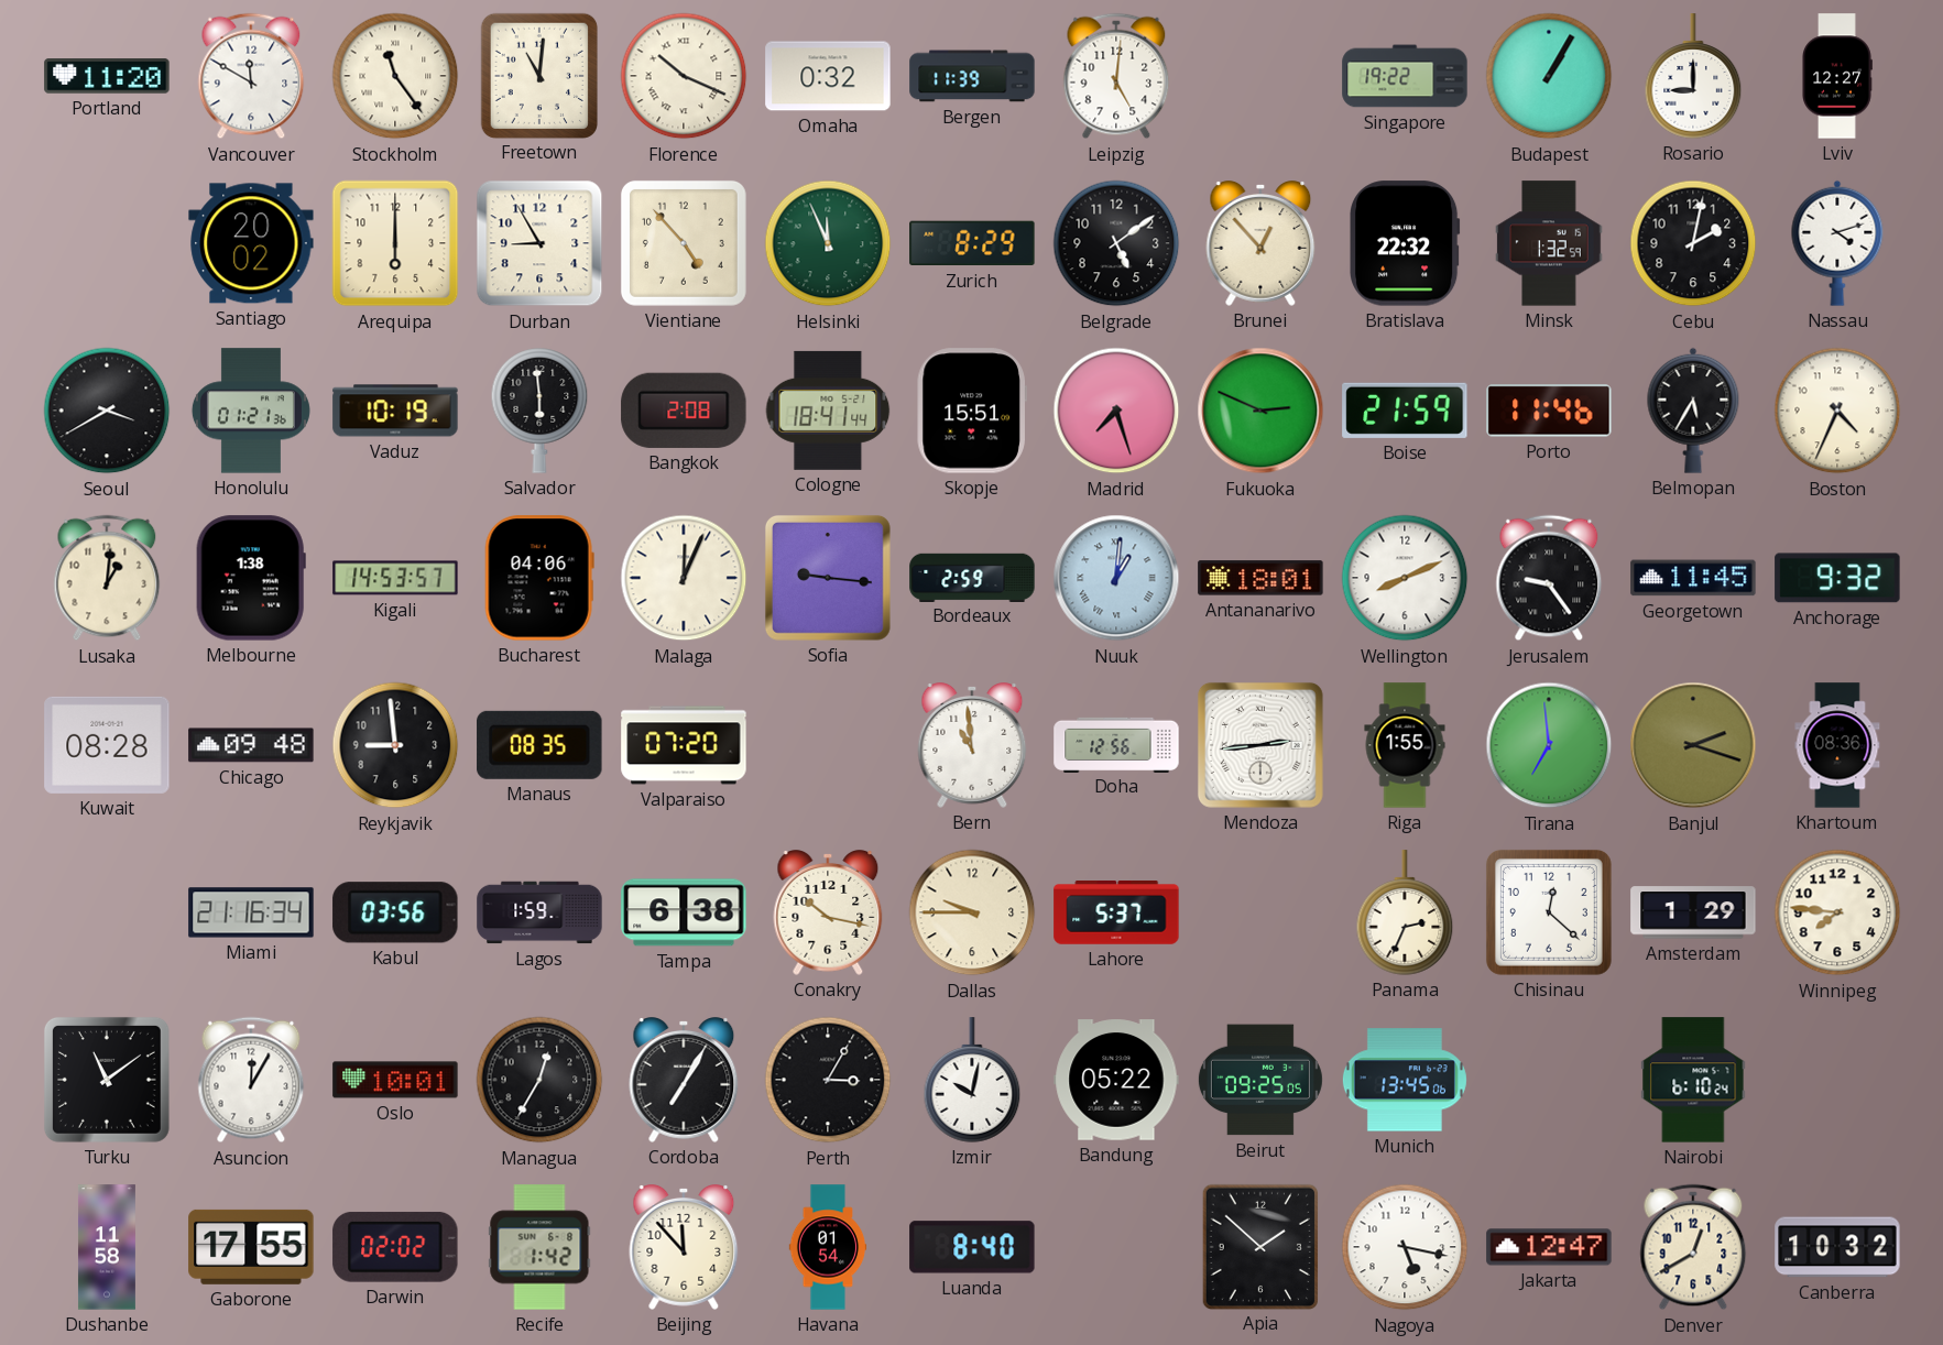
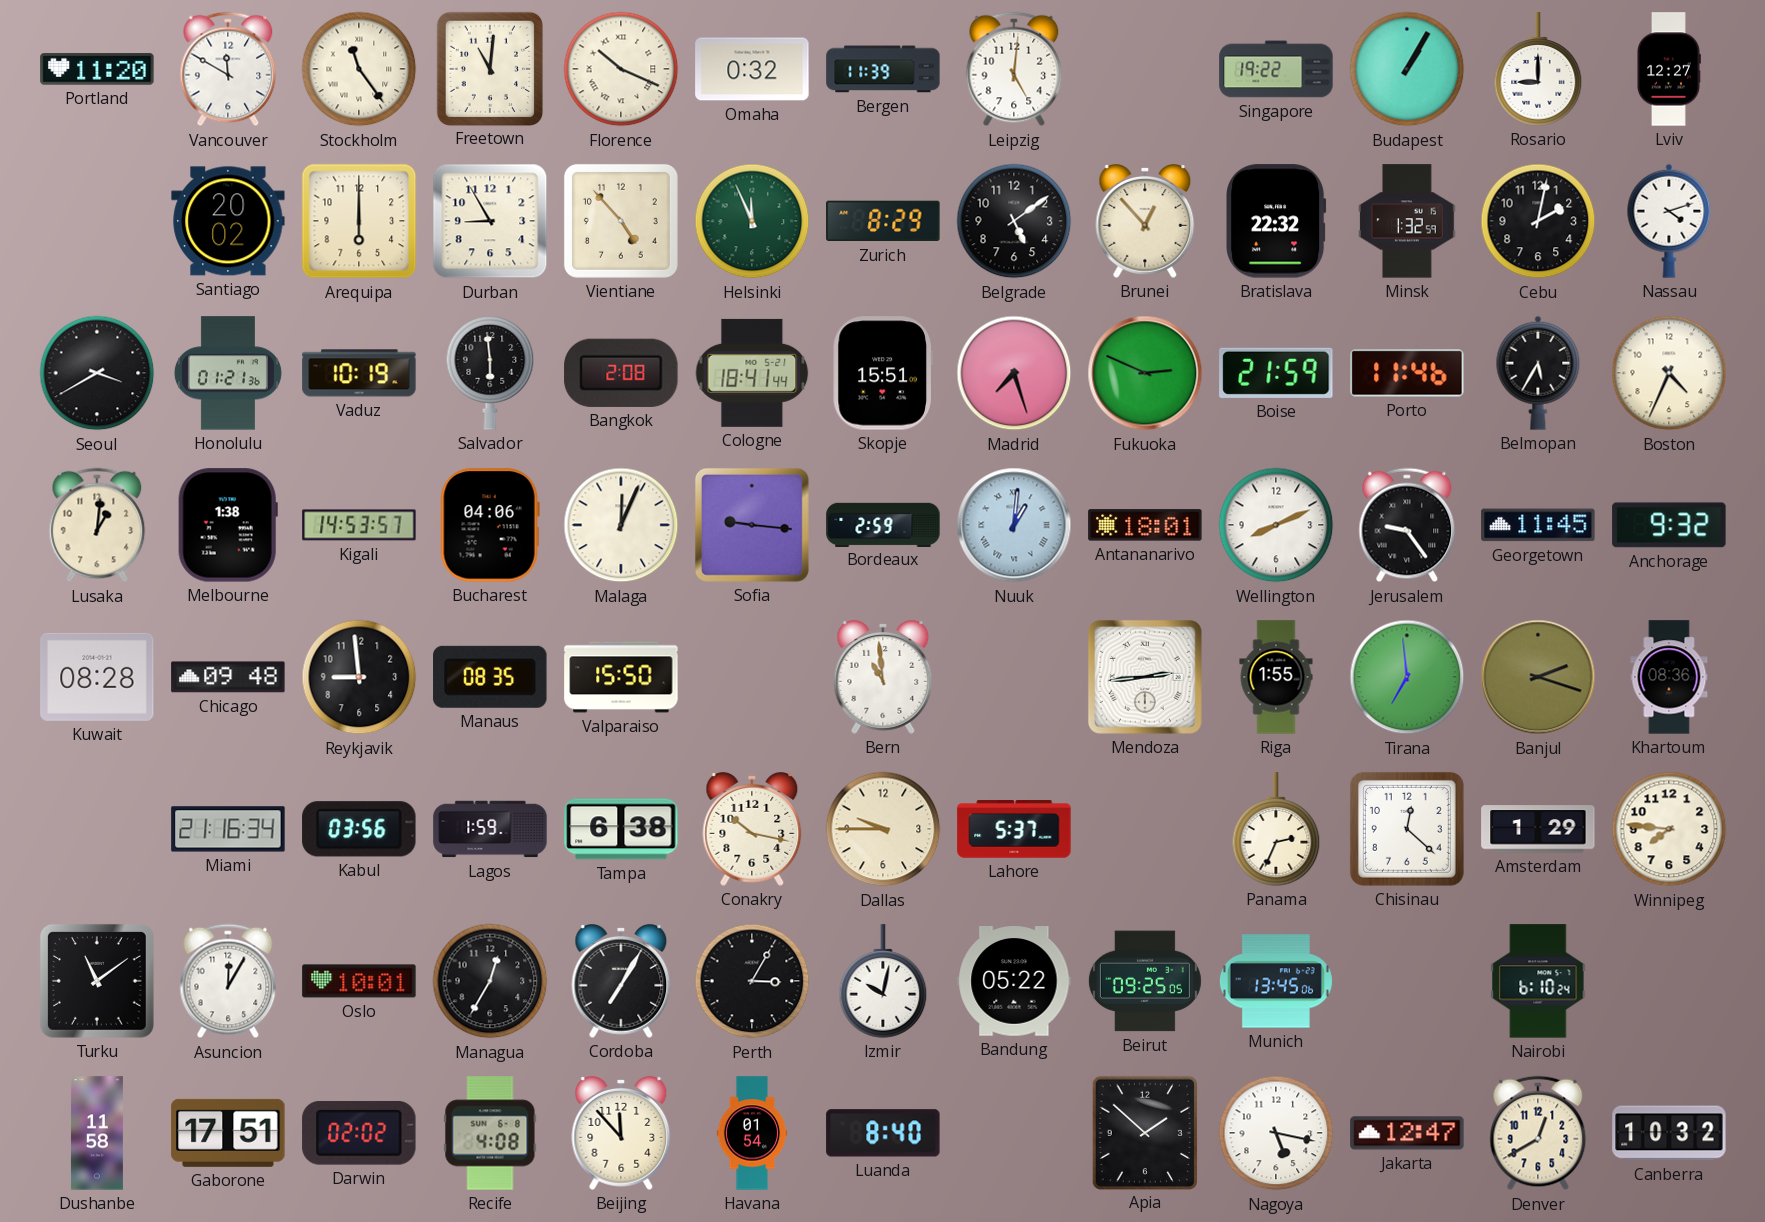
Valparaiso: 07:20 -> 15:50 (621, 677)
Doha: 12:56 -> none (1116, 744)
Gaborone: 17:55 -> 17:51 (228, 1133)
Recife: 1:42 -> 4:08 (490, 1133)
